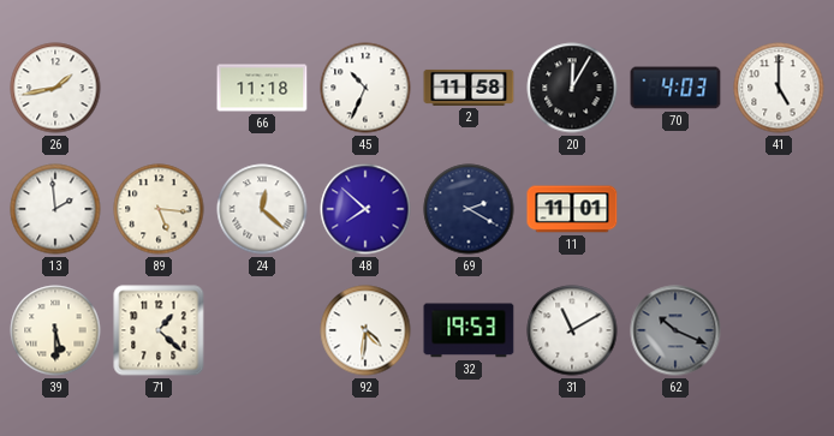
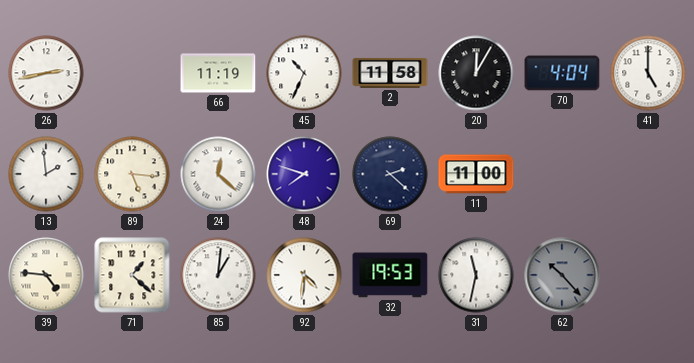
26: 1:43 -> 2:43 (46, 73)
66: 11:18 -> 11:19 (218, 73)
70: 4:03 -> 4:04 (562, 73)
48: 7:52 -> 7:48 (304, 174)
69: 2:20 -> 2:22 (390, 174)
11: 11:01 -> 11:00 (476, 174)
39: 5:30 -> 4:46 (46, 275)
85: none -> 1:01 (218, 275)
31: 11:10 -> 11:32 (476, 275)
62: 10:19 -> 10:23 (562, 275)
